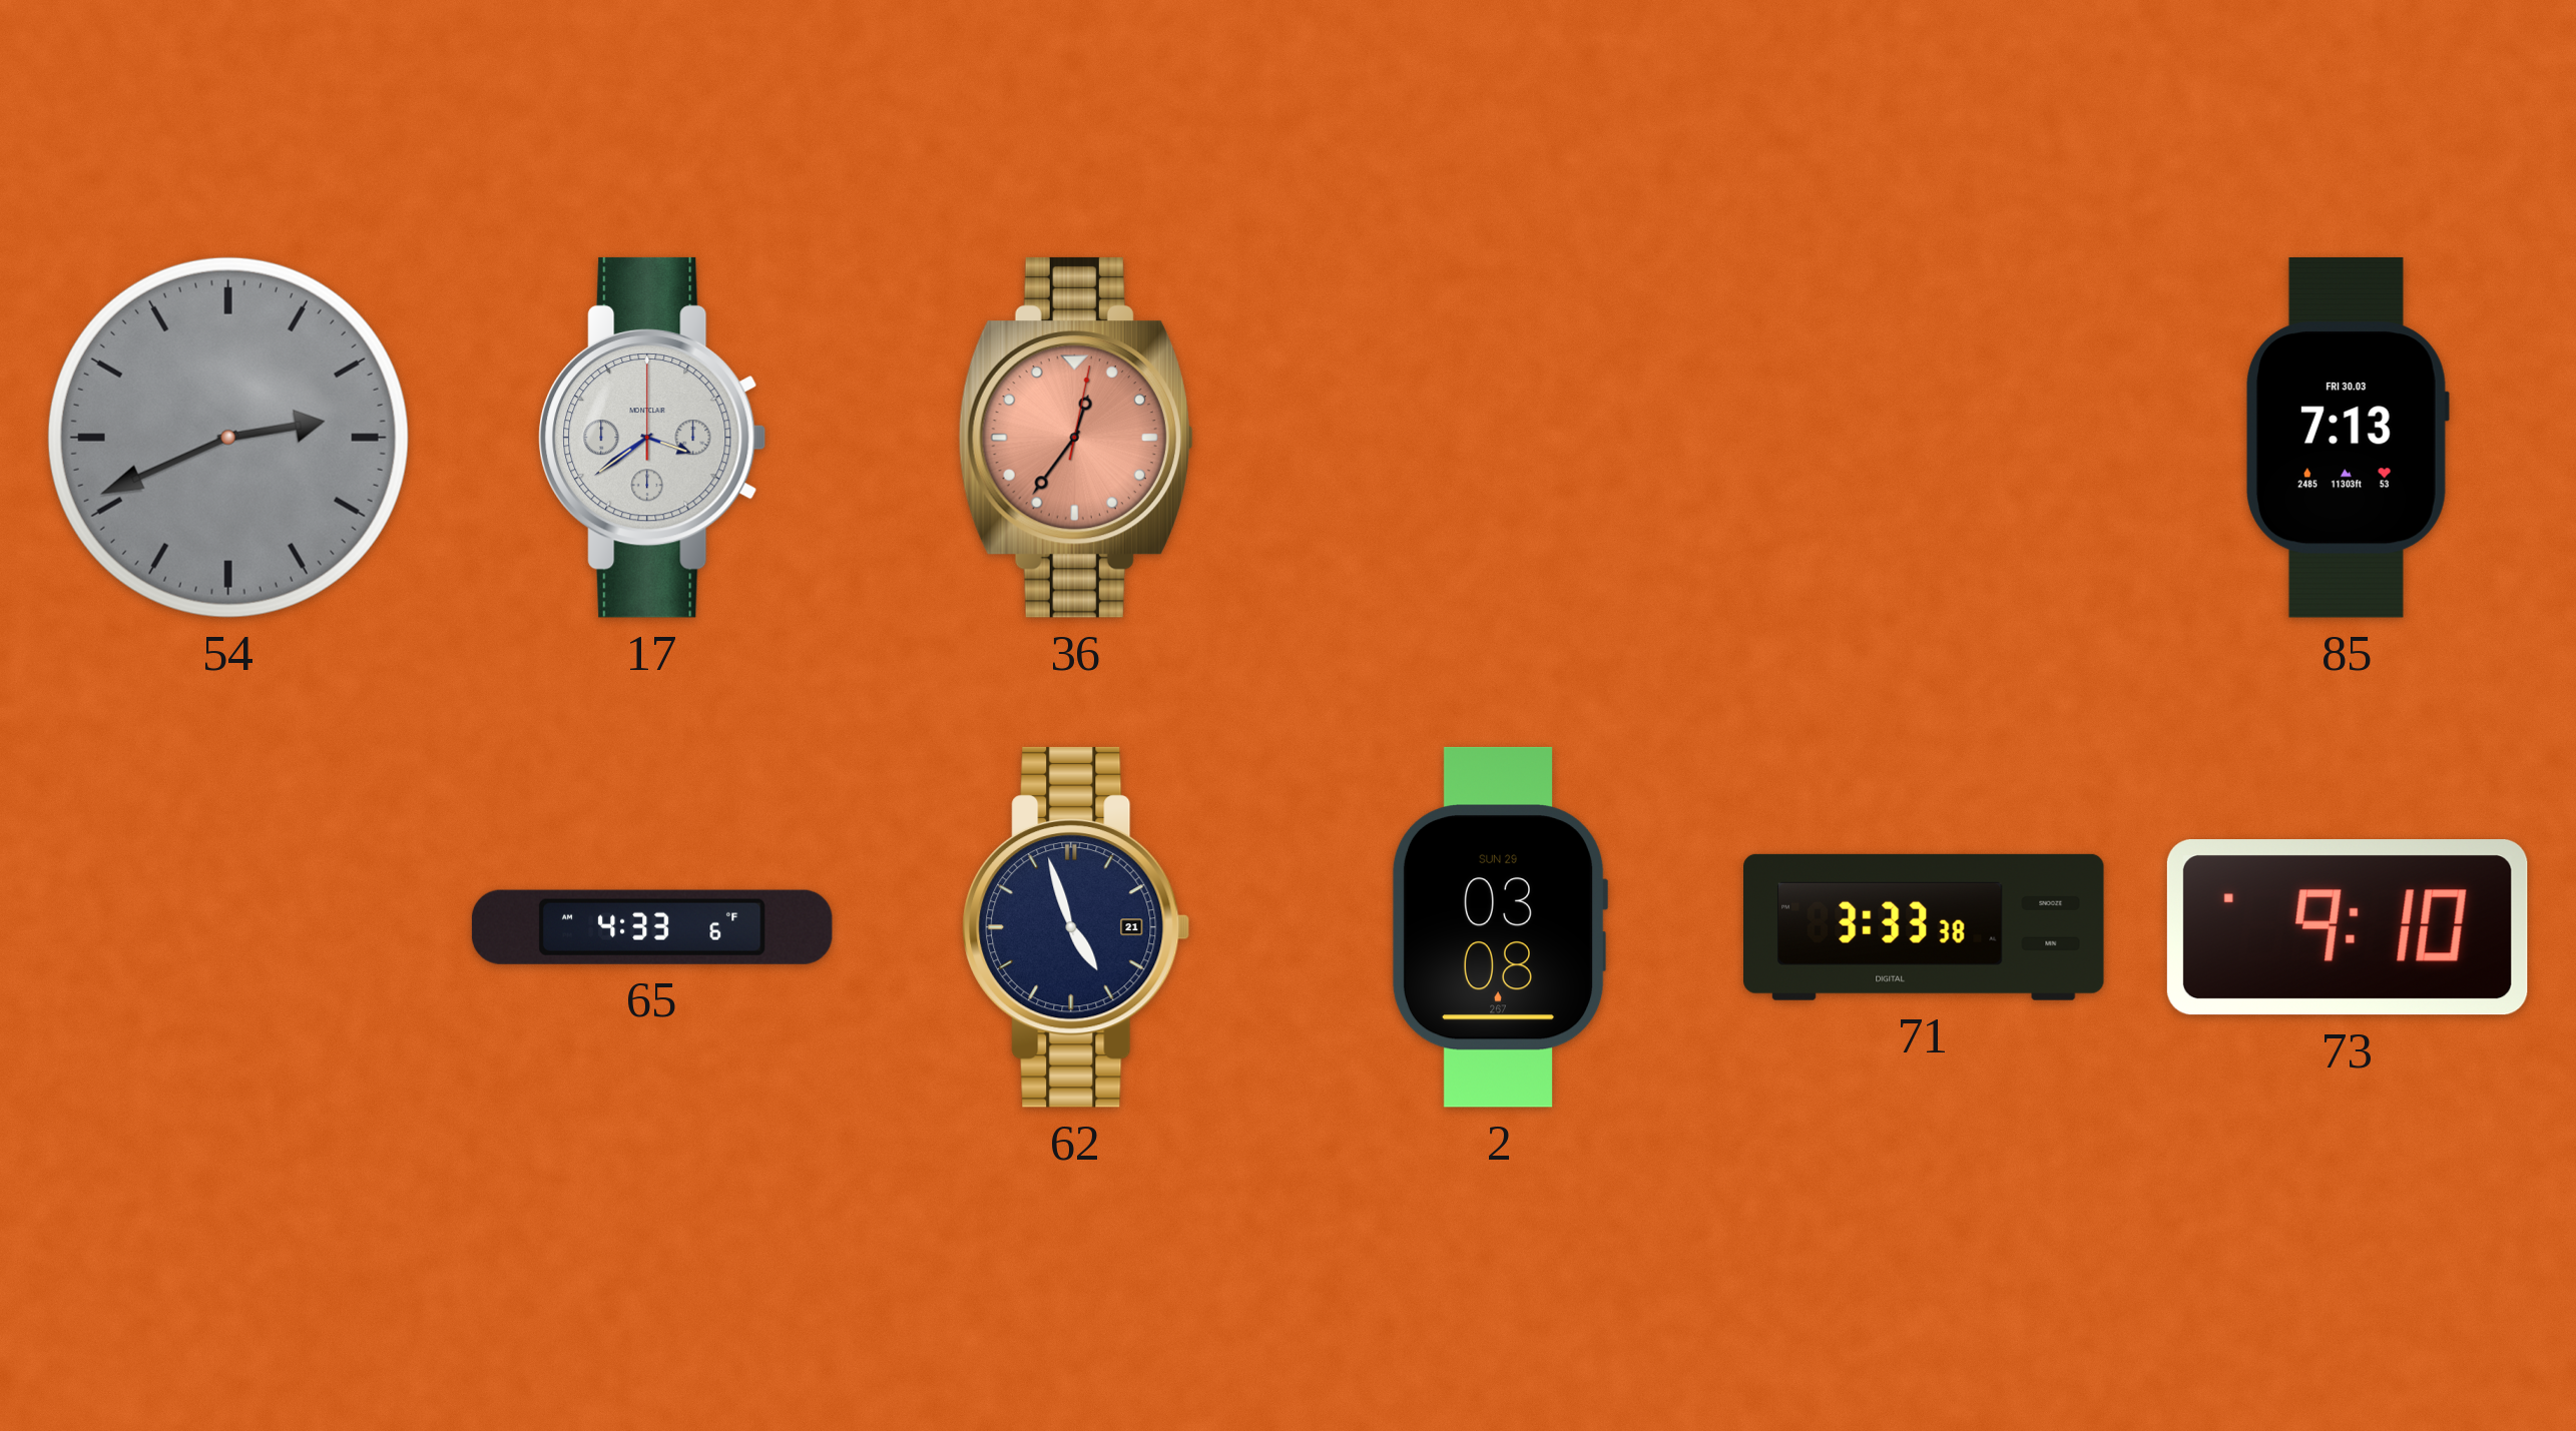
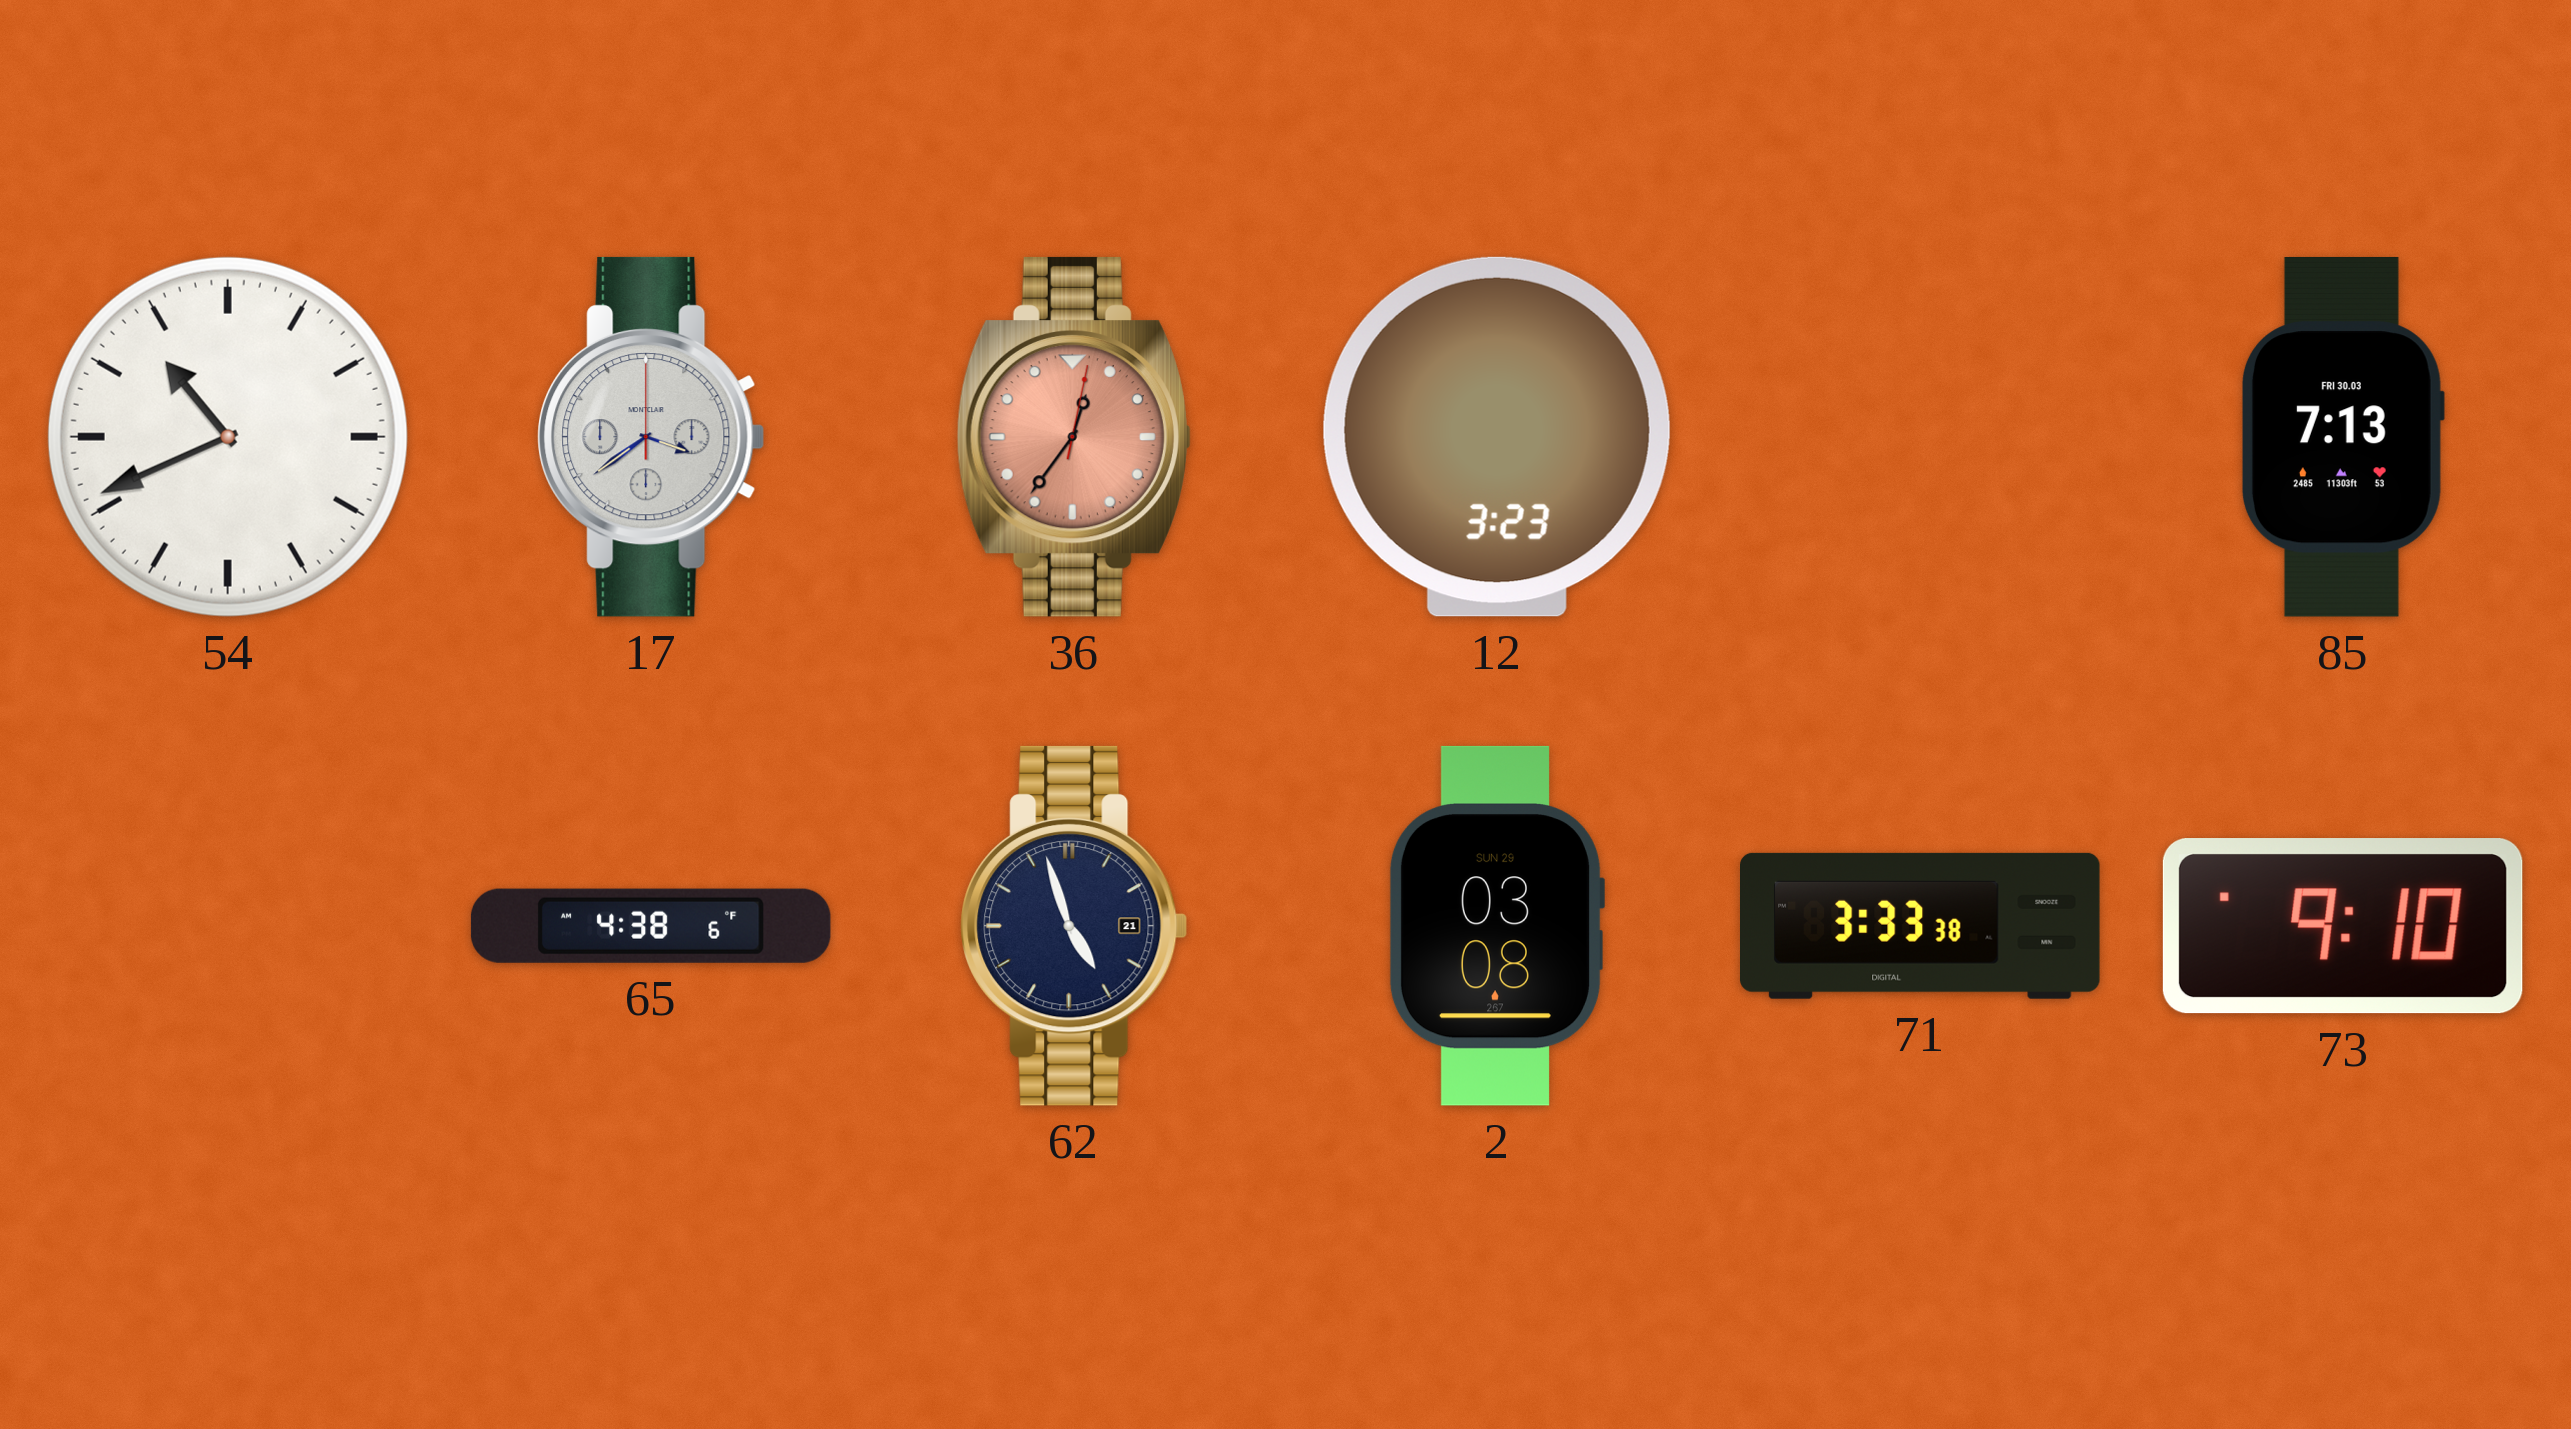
54: 2:41 -> 10:41 (228, 437)
54 dial: grey -> white (228, 437)
12: none -> 3:23 (1497, 437)
65: 4:33 -> 4:38 (651, 926)
